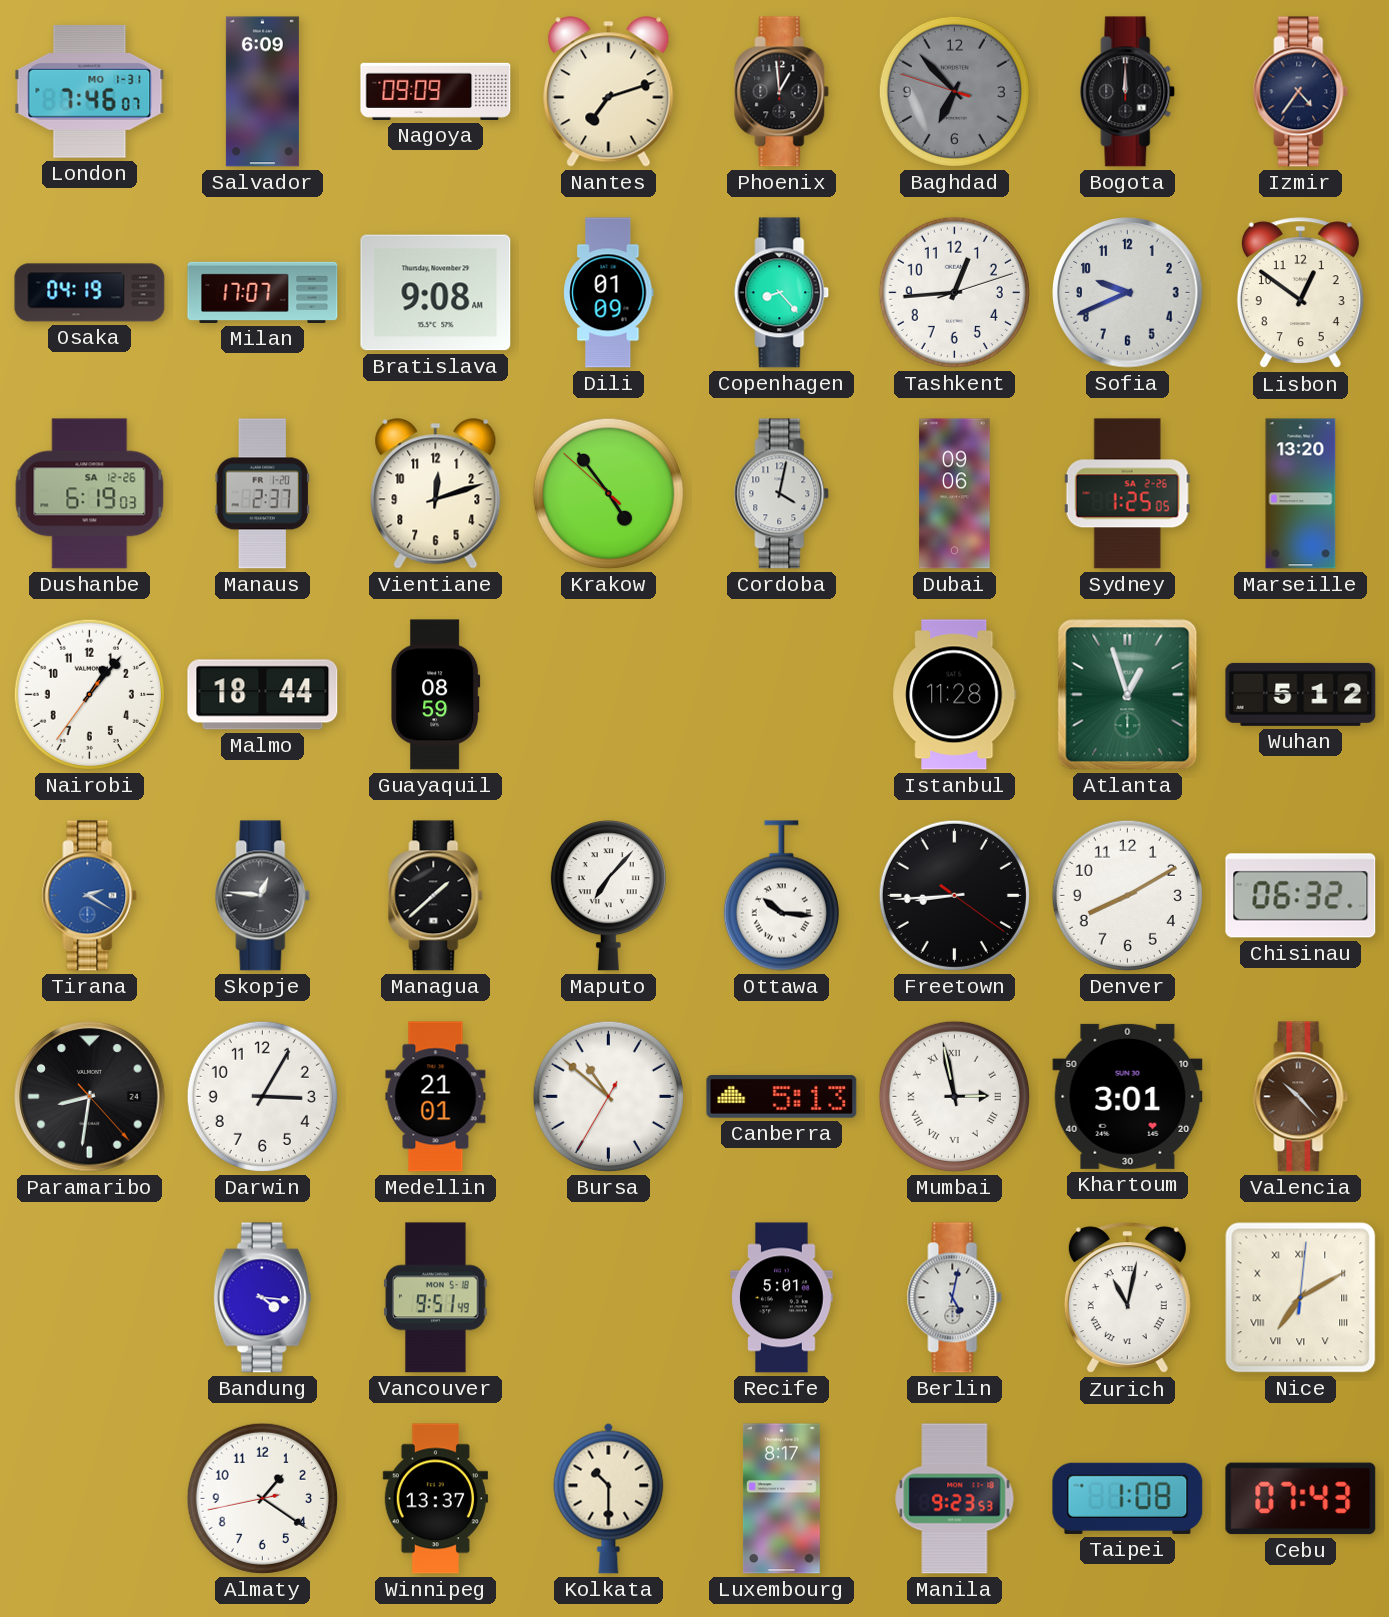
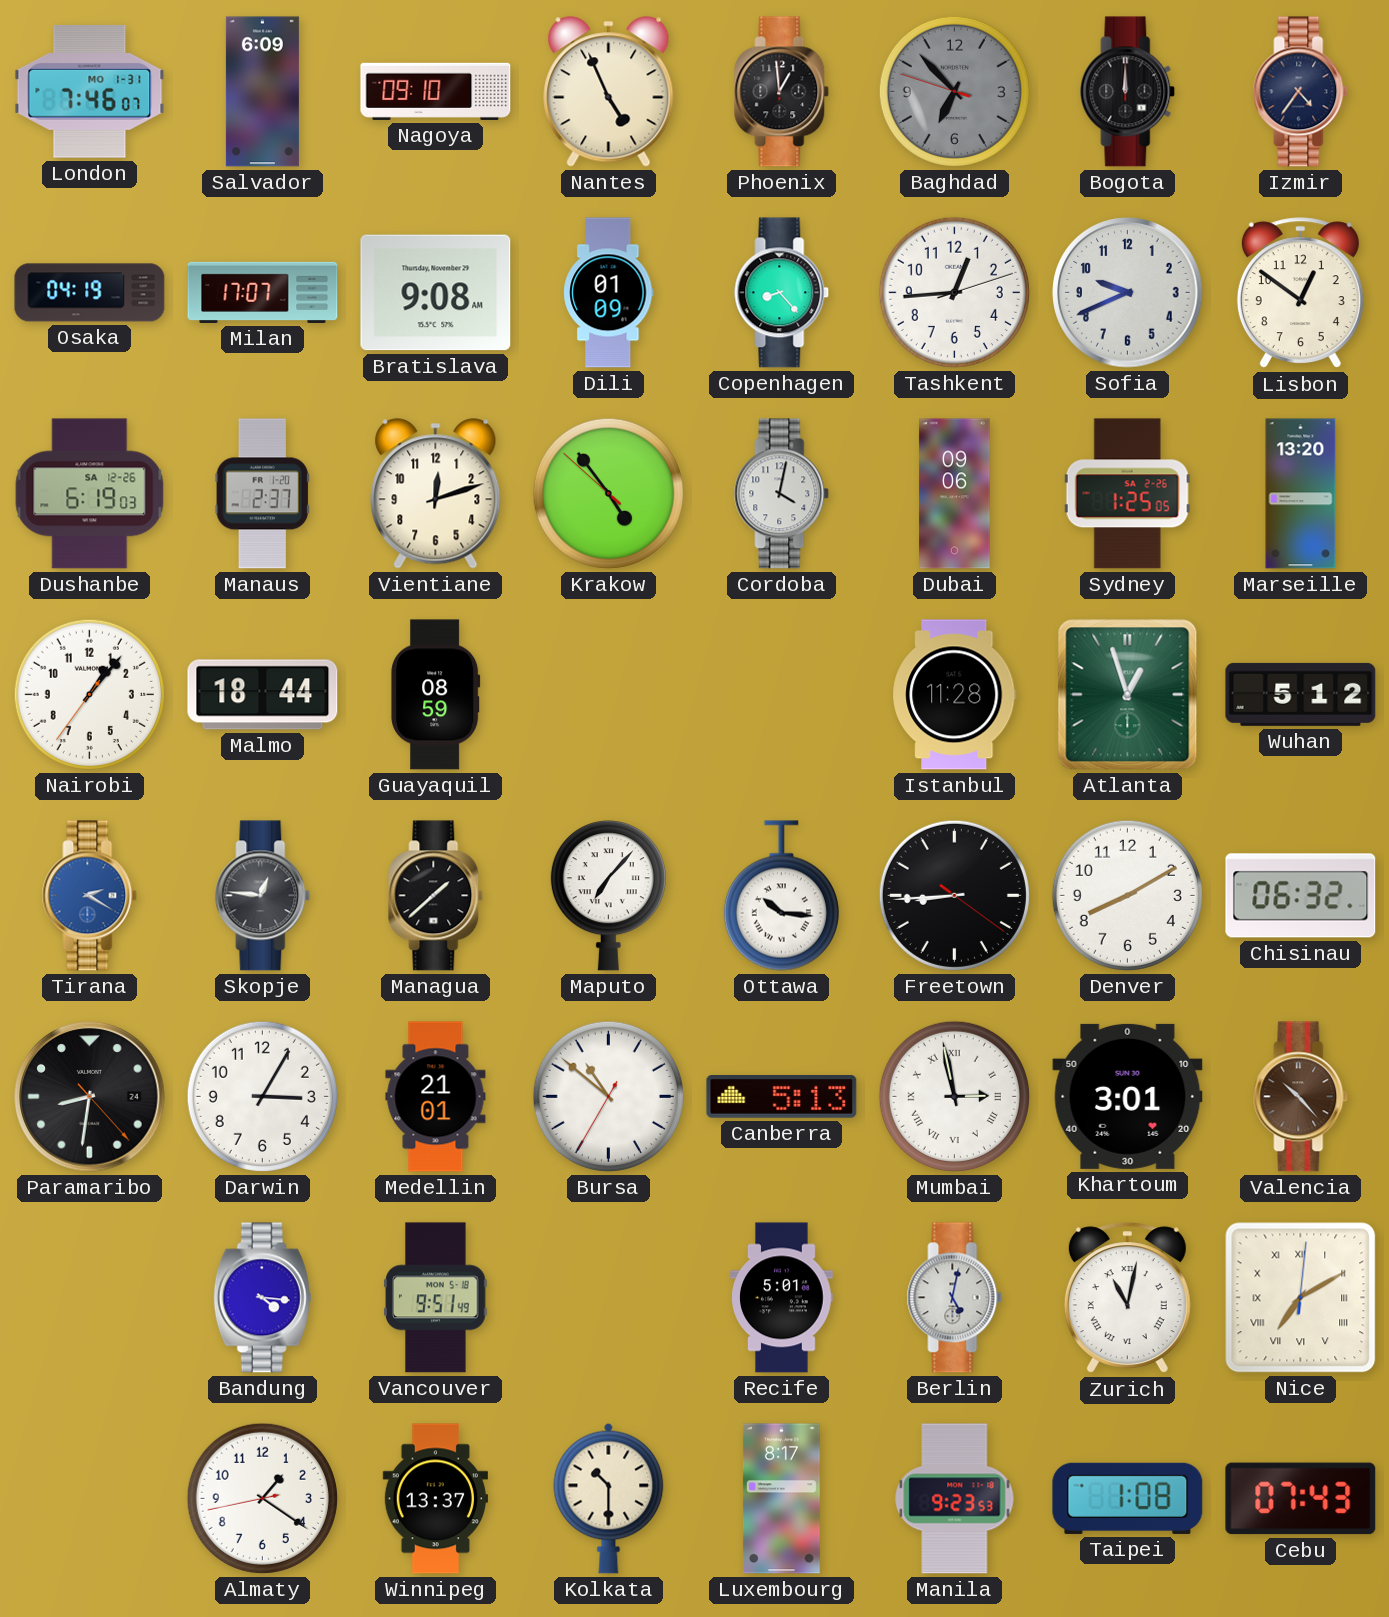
Nagoya: 09:09 -> 09:10 (436, 91)
Nantes: 7:12 -> 4:56 (609, 92)
